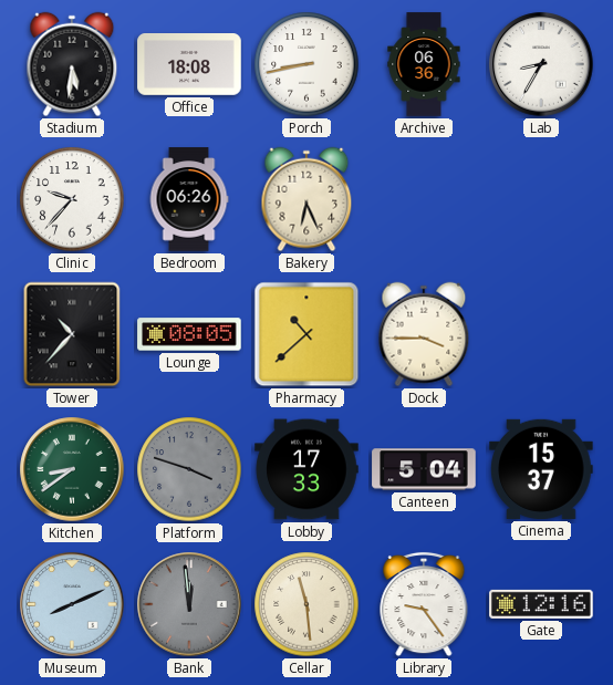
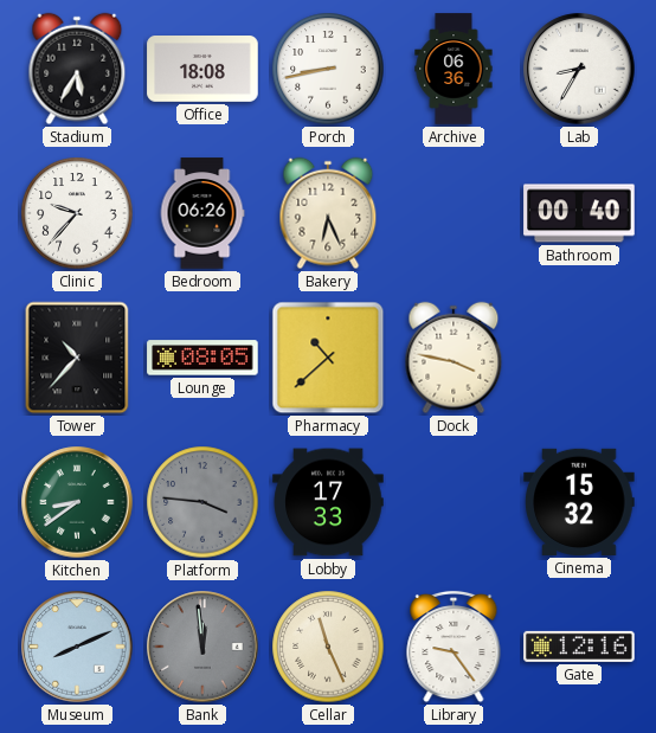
Stadium: 5:31 -> 5:35 (77, 69)
Bathroom: none -> 00:40 (579, 213)
Dock: 3:45 -> 3:47 (454, 358)
Platform: 3:48 -> 3:46 (202, 502)
Canteen: 5:04 -> none (424, 469)
Cinema: 15:37 -> 15:32 (579, 502)
Cellar: 11:29 -> 11:26 (328, 647)
